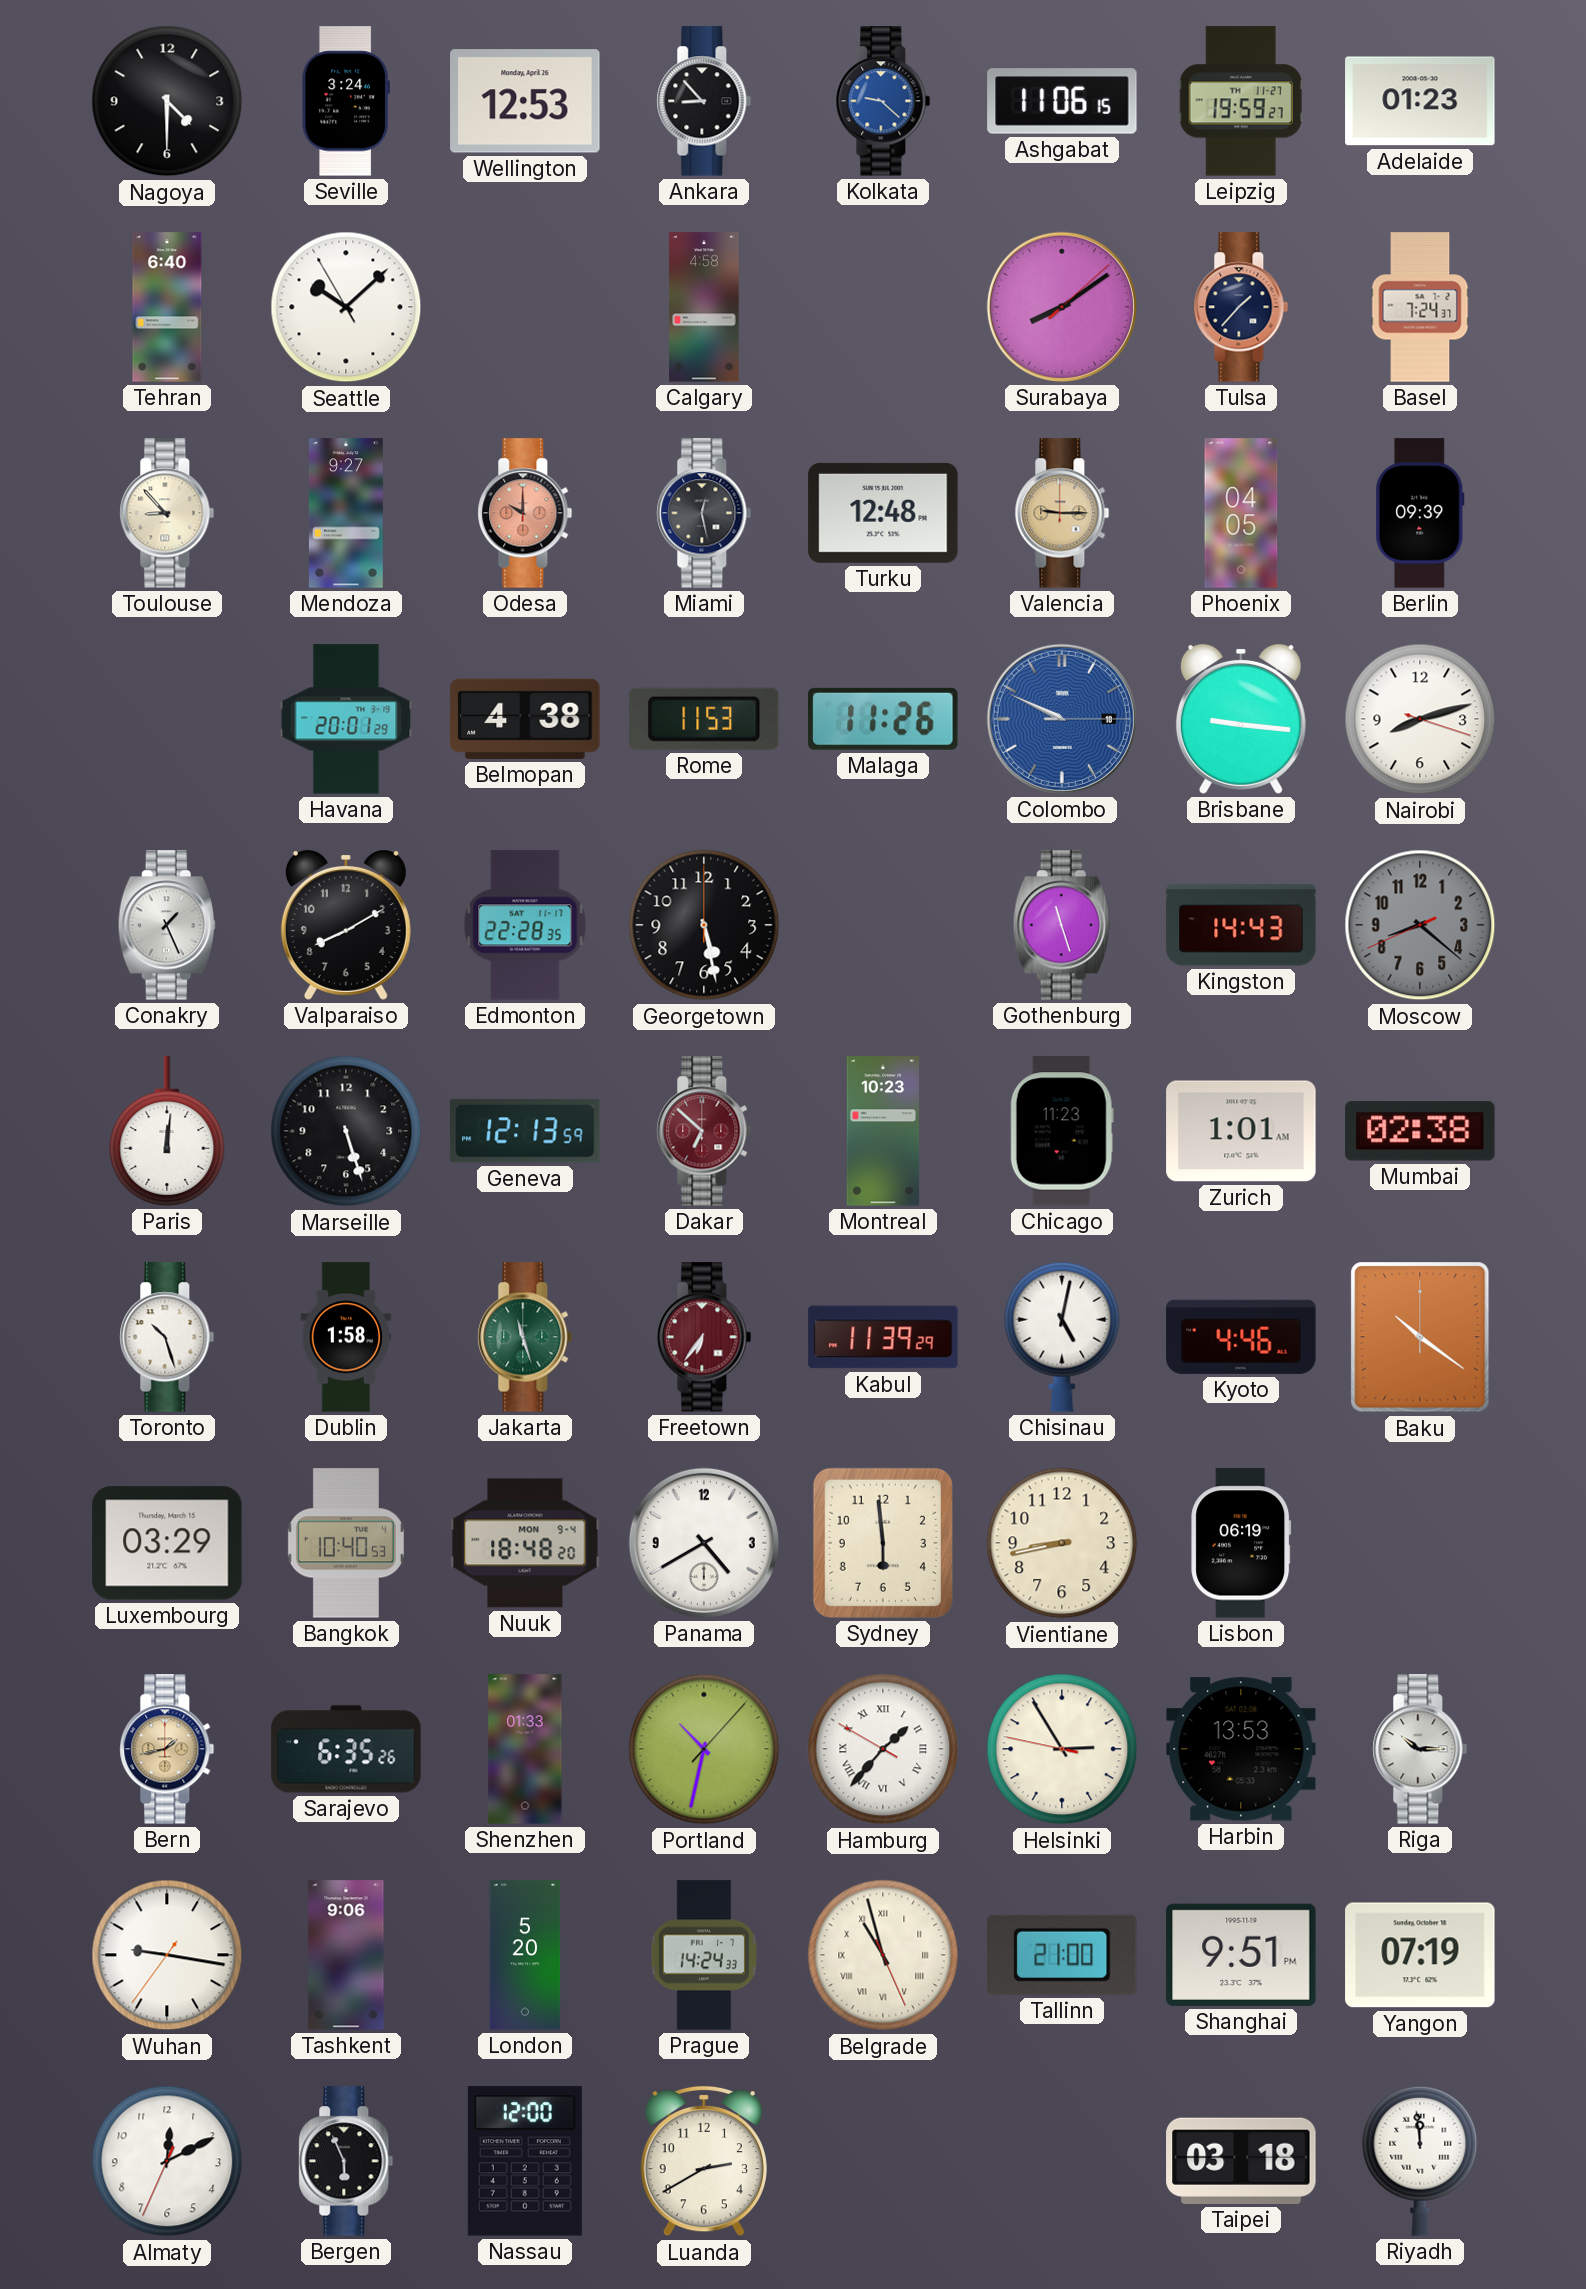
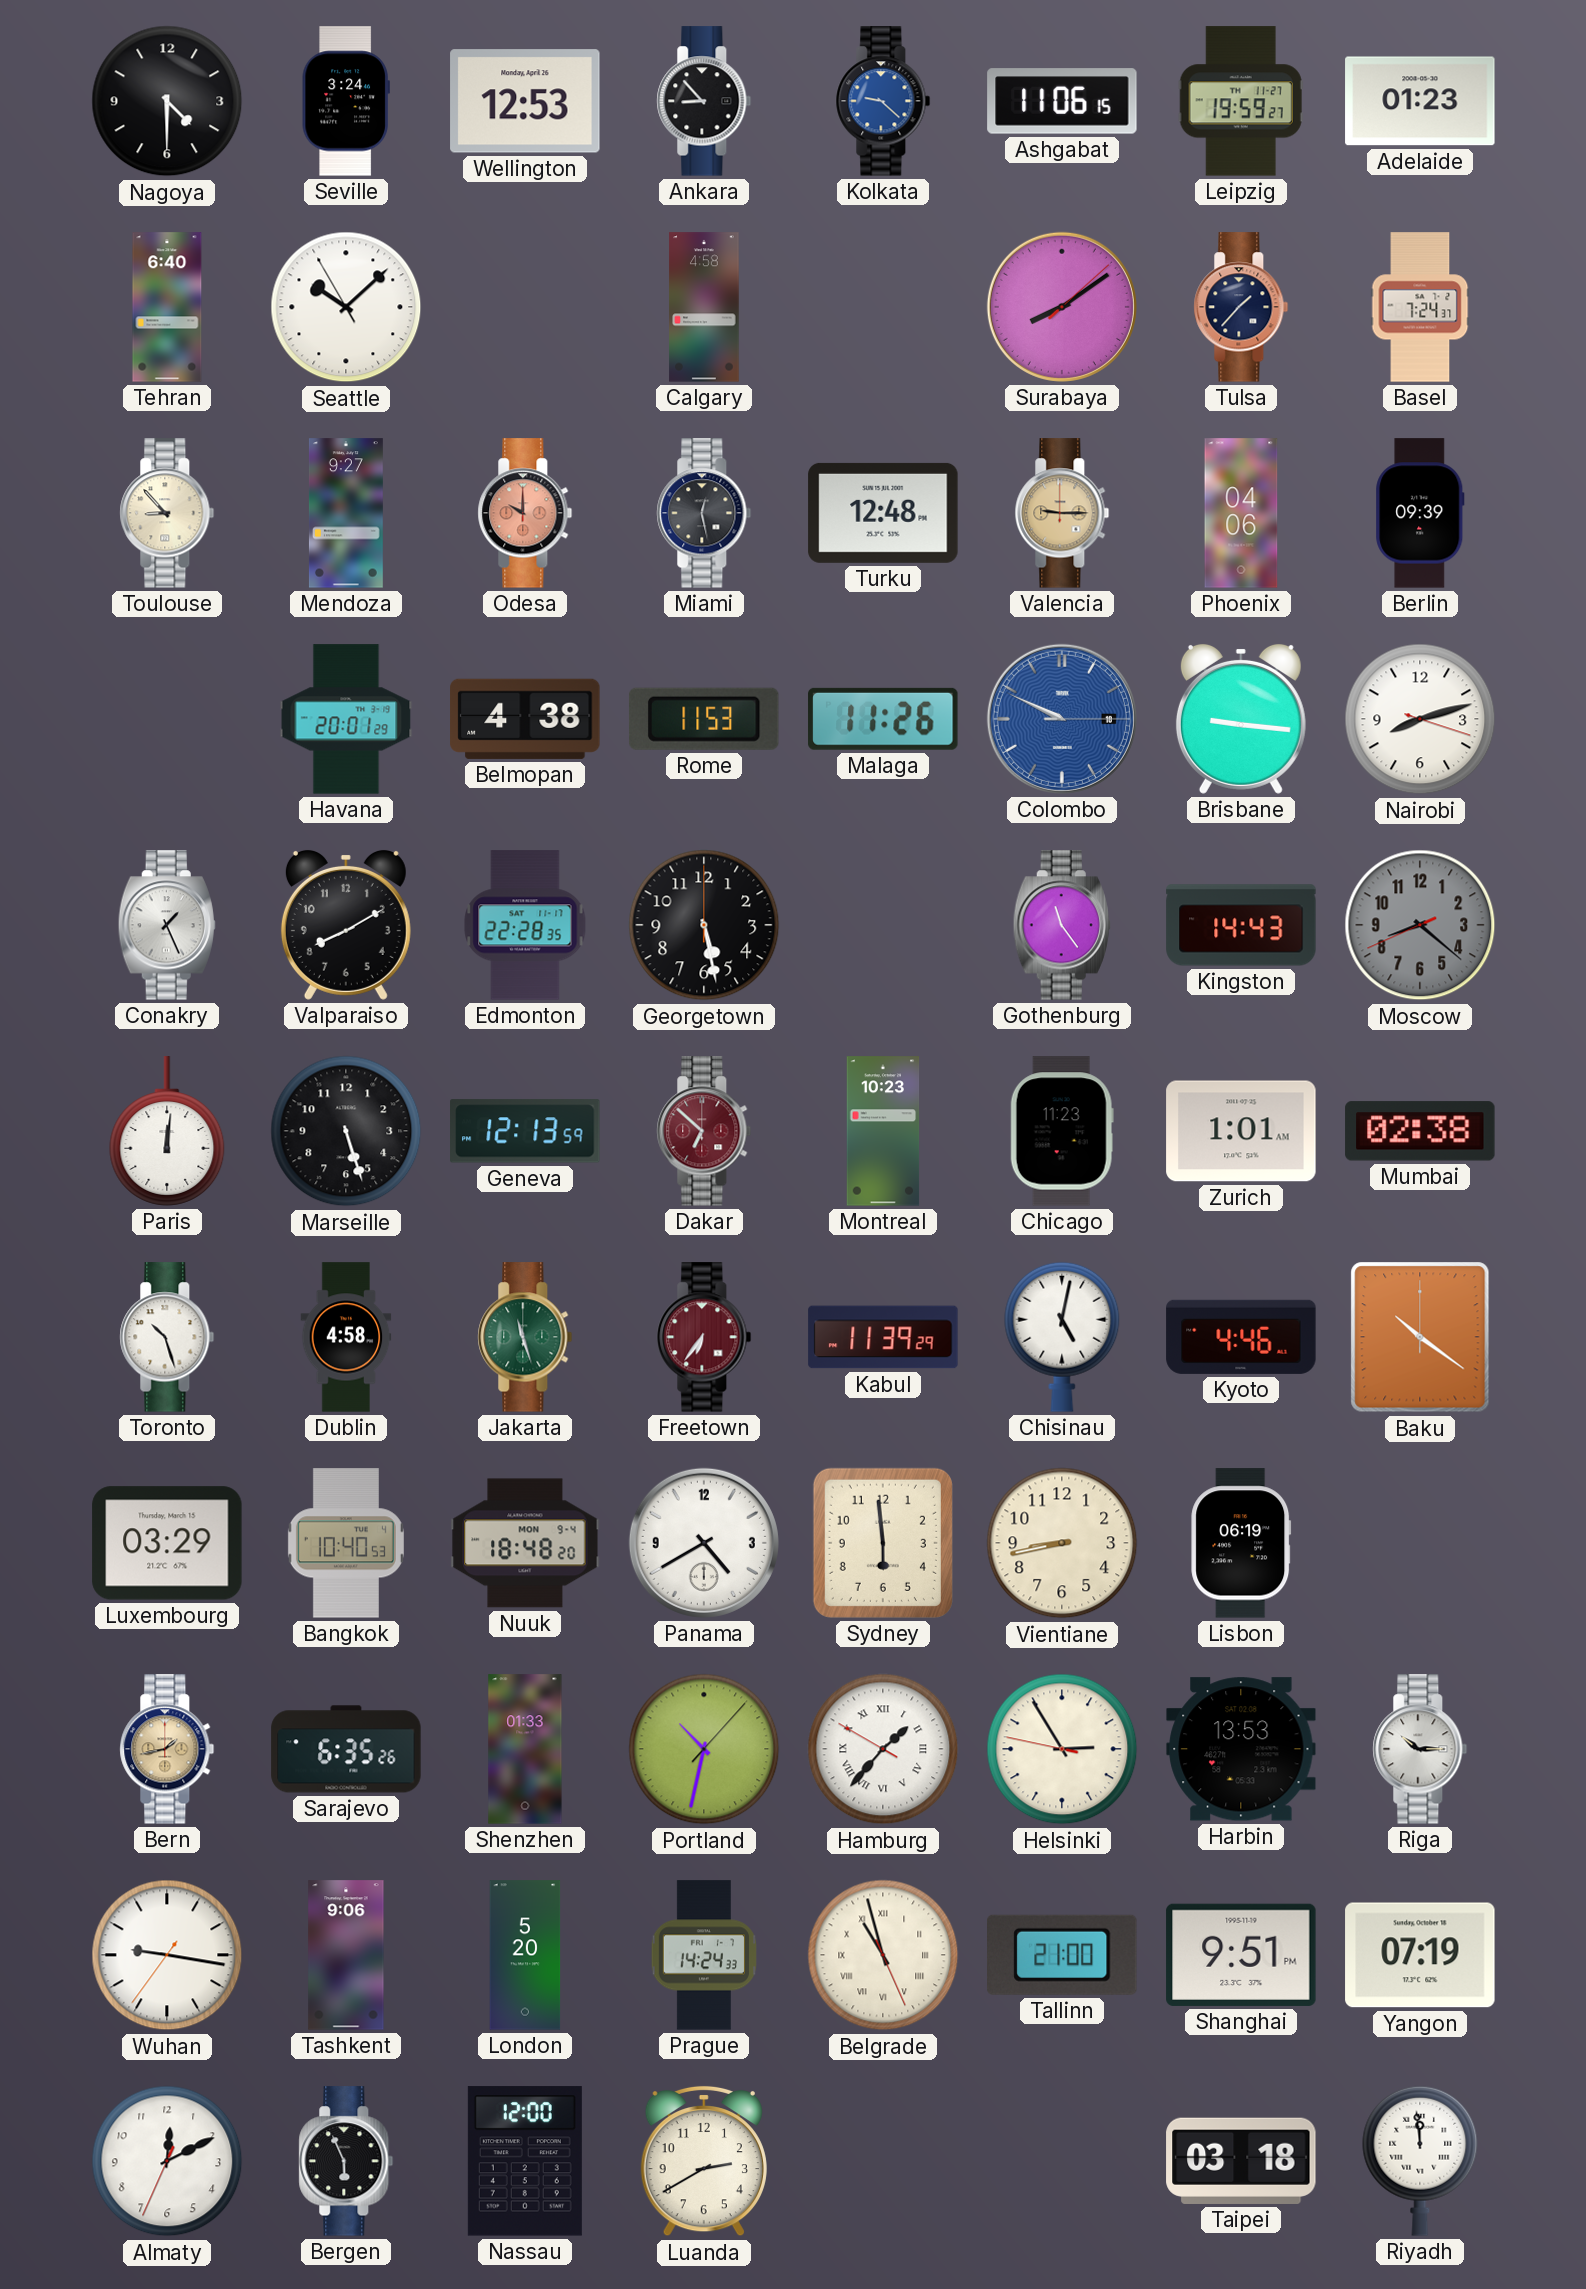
Phoenix: 04:05 -> 04:06 (1241, 513)
Gothenburg: 11:27 -> 11:24 (1062, 925)
Dublin: 1:58 -> 4:58 (346, 1337)
